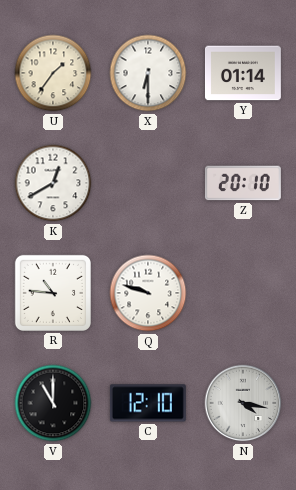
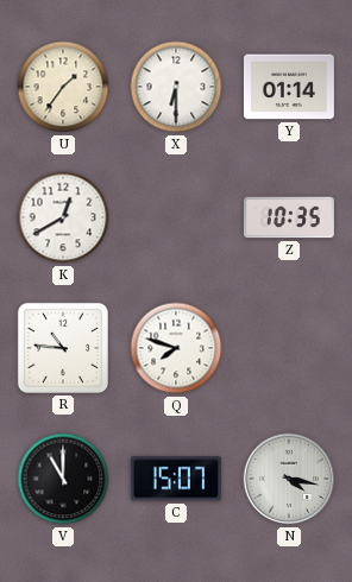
Z: 20:10 -> 10:35 (289, 217)
Q: 9:48 -> 7:48 (176, 348)
C: 12:10 -> 15:07 (176, 479)
